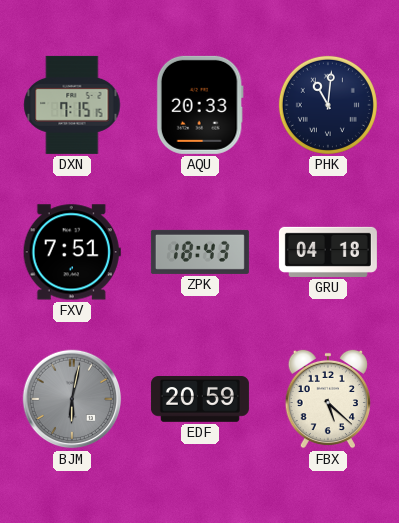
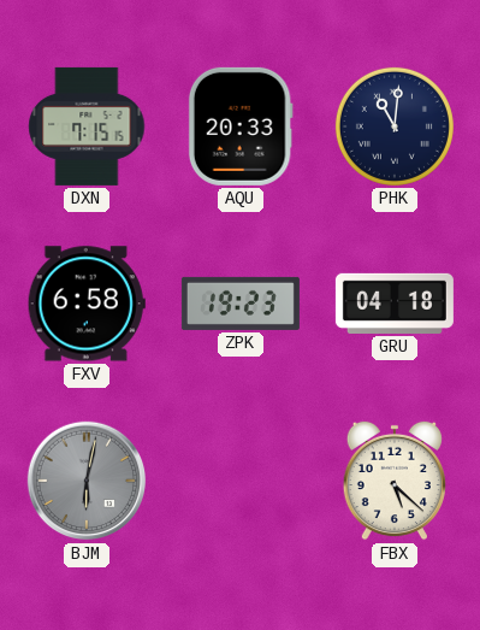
FXV: 7:51 -> 6:58 (87, 304)
ZPK: 18:43 -> 19:23 (241, 304)
EDF: 20:59 -> none (200, 400)
